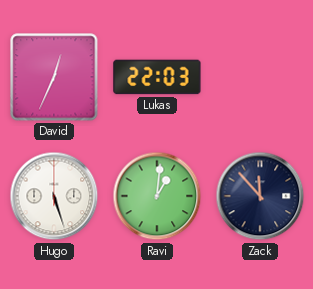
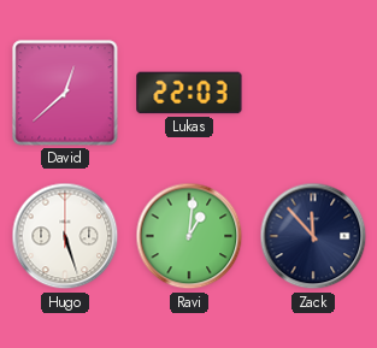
David: 12:34 -> 12:38 (65, 93)
